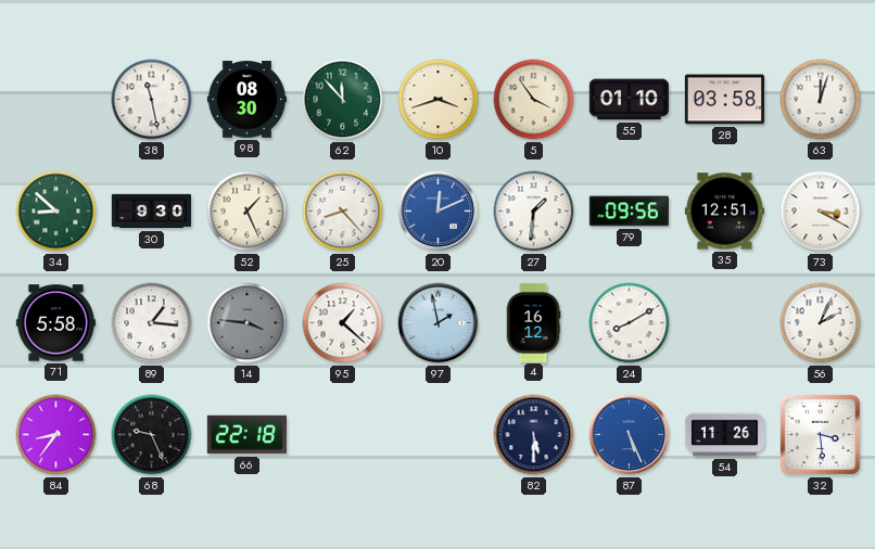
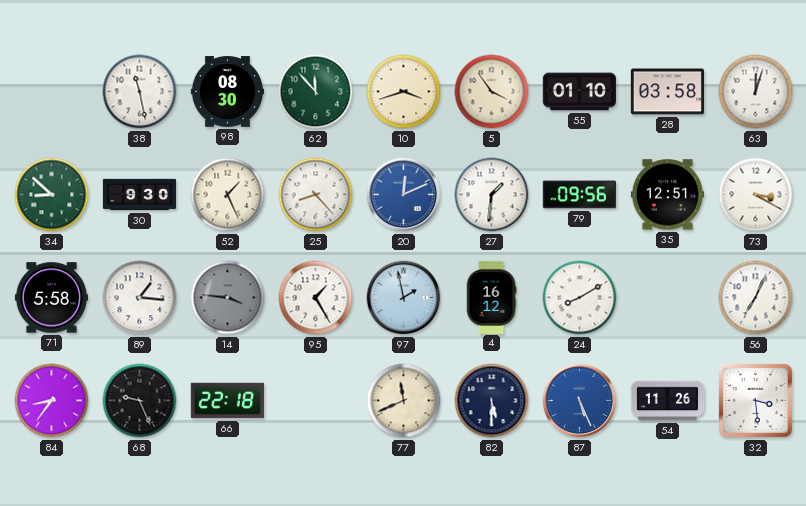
95: 1:22 -> 1:25 (316, 298)
56: 2:04 -> 7:04 (756, 298)
77: none -> 11:41 (404, 401)
